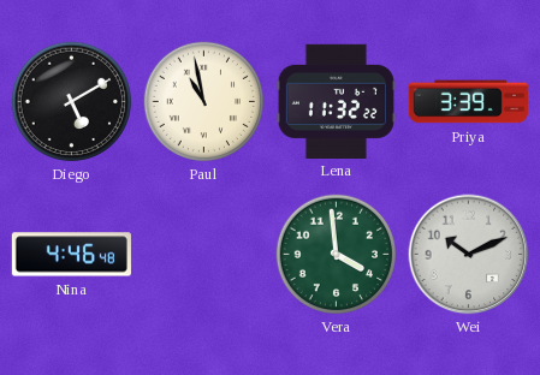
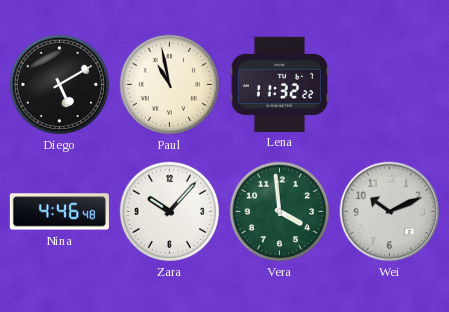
Priya: 3:39 -> none (468, 102)
Zara: none -> 10:07 (170, 212)
